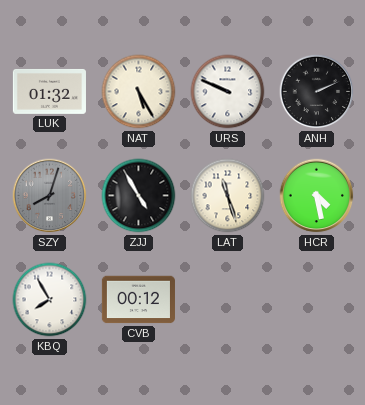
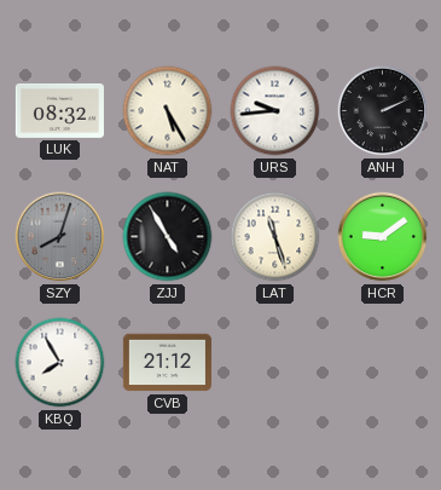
LUK: 01:32 -> 08:32 (59, 110)
URS: 9:49 -> 9:44 (275, 111)
HCR: 4:28 -> 9:09 (383, 237)
CVB: 00:12 -> 21:12 (167, 363)
